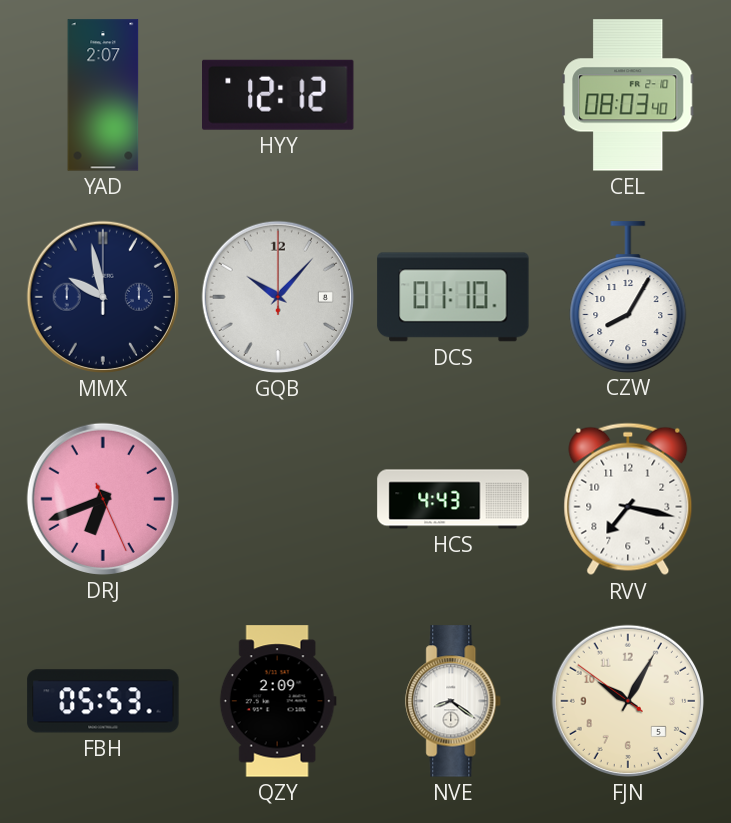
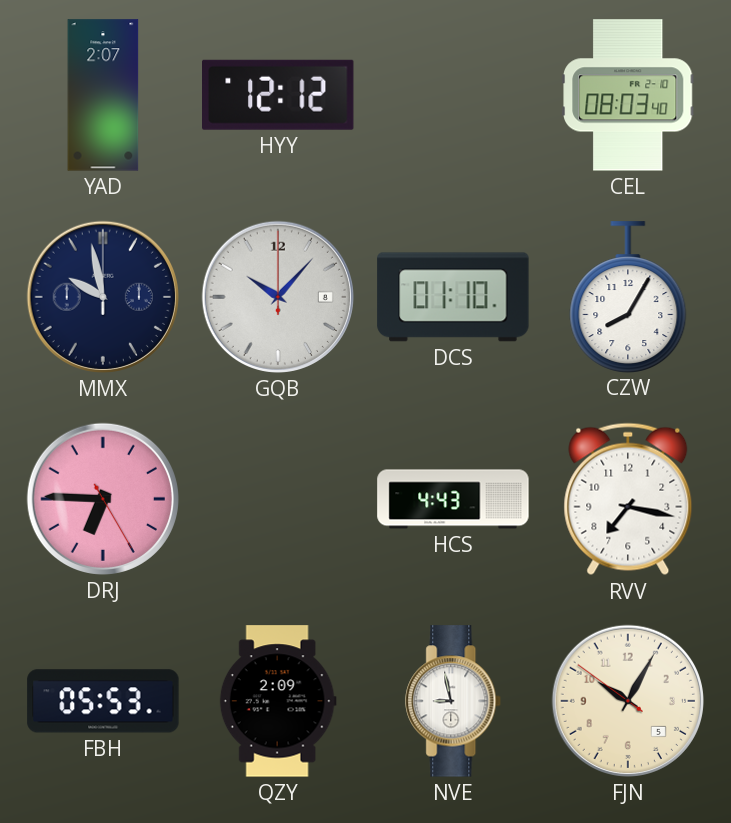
DRJ: 6:41 -> 6:45 (103, 499)
NVE: 8:21 -> 8:58 (454, 701)
